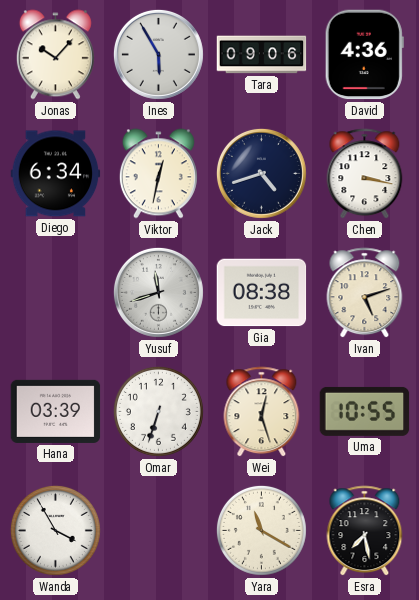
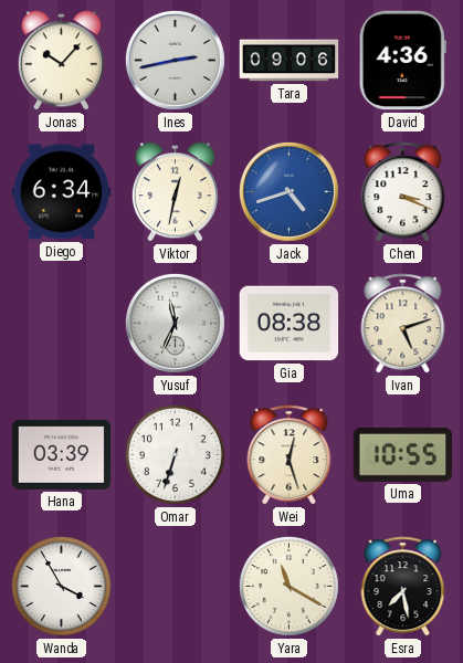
Ines: 5:55 -> 2:43 (175, 60)
Jack dial: navy -> blue (288, 191)
Chen: 3:17 -> 3:19 (403, 192)
Yusuf: 11:42 -> 11:34 (175, 323)
